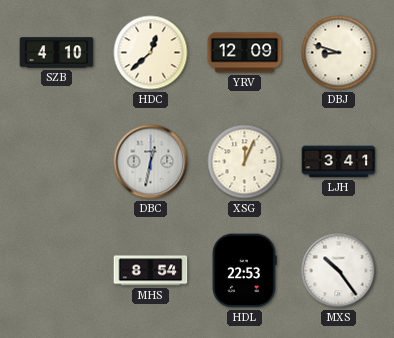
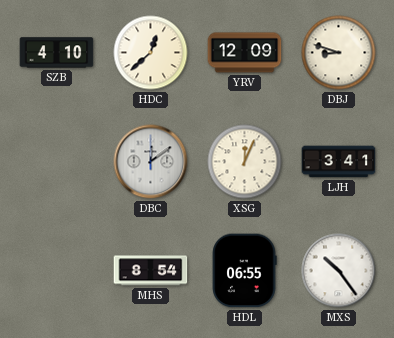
DBC: 12:32 -> 12:09 (151, 162)
HDL: 22:53 -> 06:55 (244, 271)
